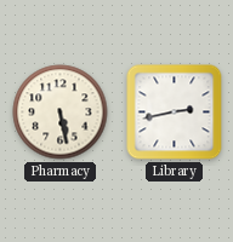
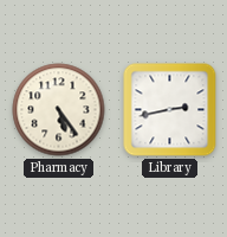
Pharmacy: 5:28 -> 5:24 (59, 110)
